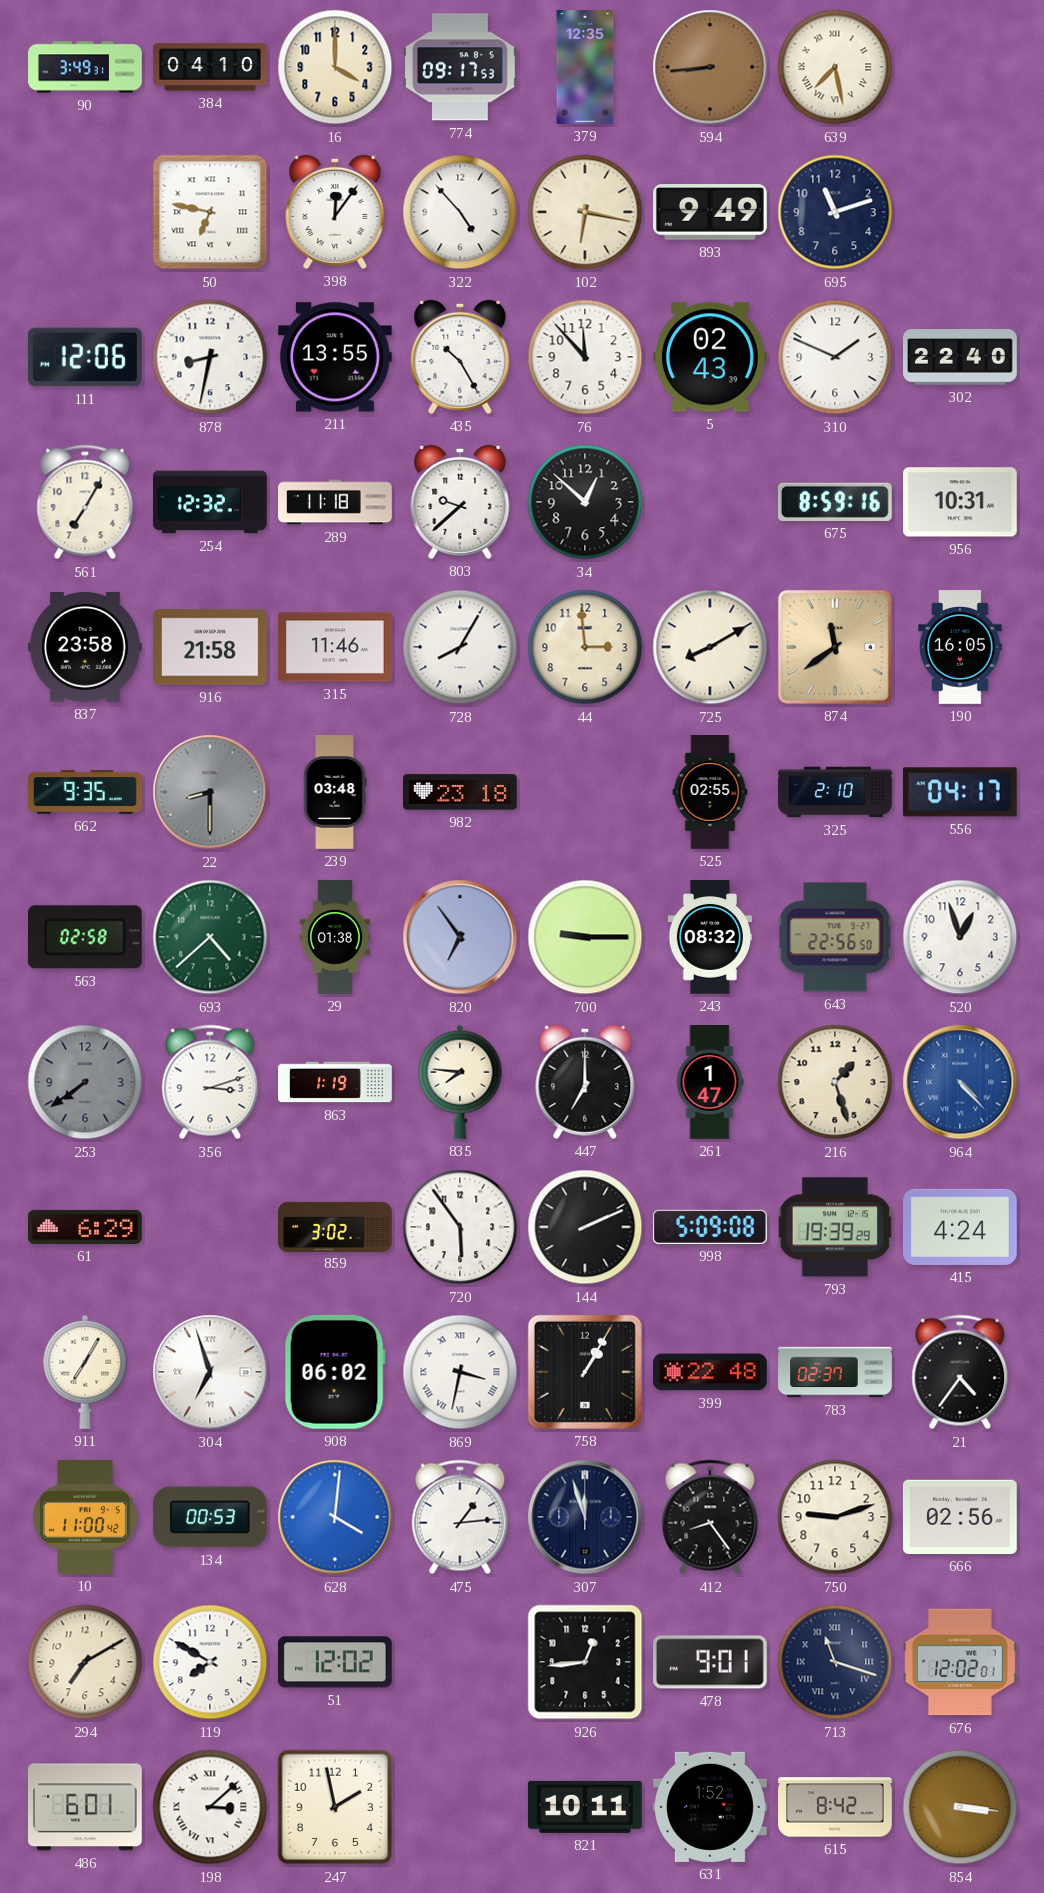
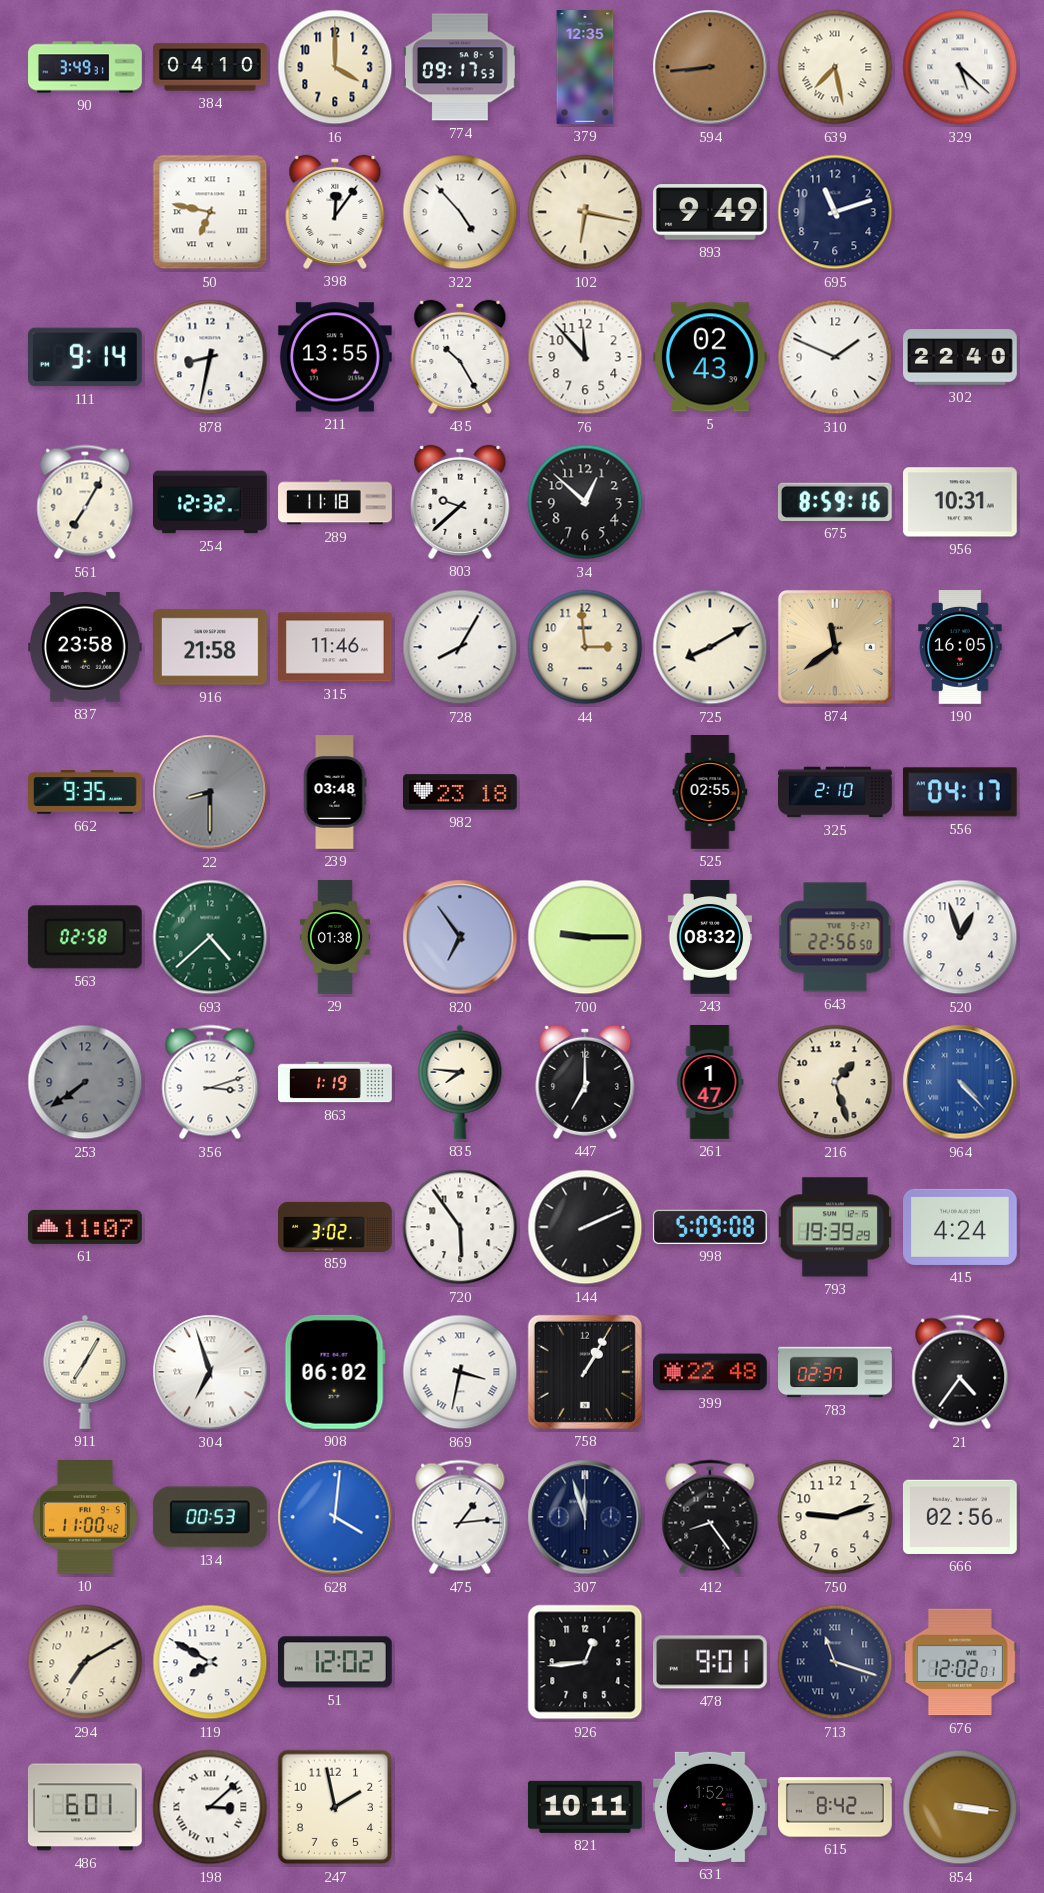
329: none -> 5:22 (960, 67)
111: 12:06 -> 9:14 (85, 357)
61: 6:29 -> 11:07 (86, 1227)
